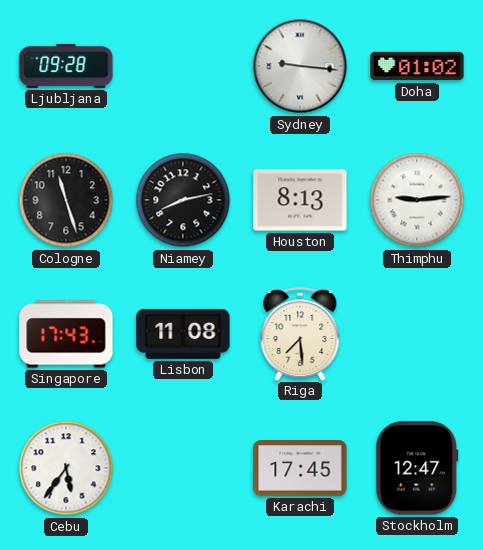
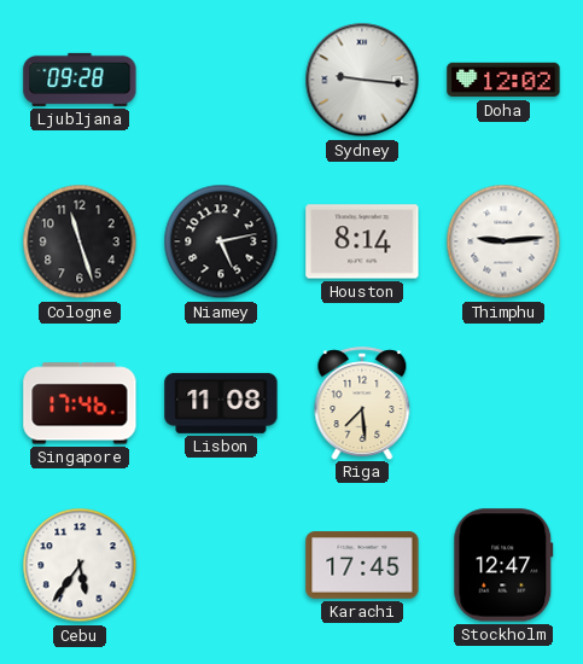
Doha: 01:02 -> 12:02 (503, 80)
Niamey: 8:13 -> 5:13 (221, 241)
Houston: 8:13 -> 8:14 (362, 241)
Singapore: 17:43 -> 17:46 (80, 403)
